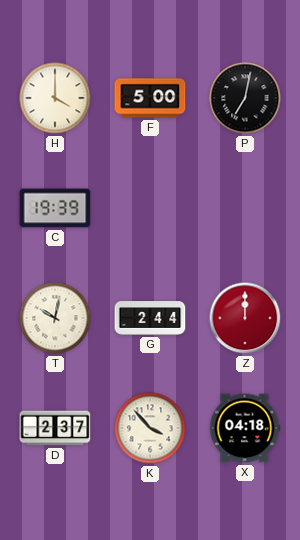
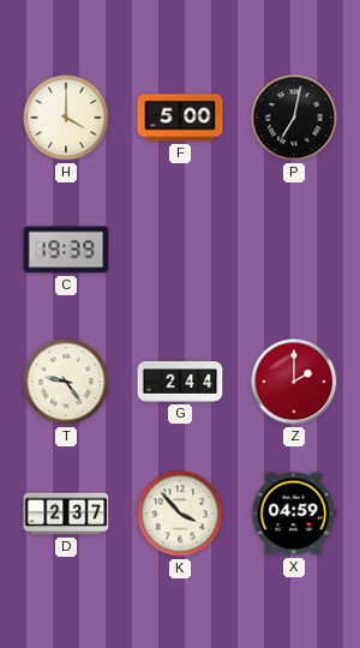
T: 10:02 -> 9:24 (66, 382)
Z: 12:00 -> 2:00 (294, 382)
X: 04:18 -> 04:59 (294, 514)
